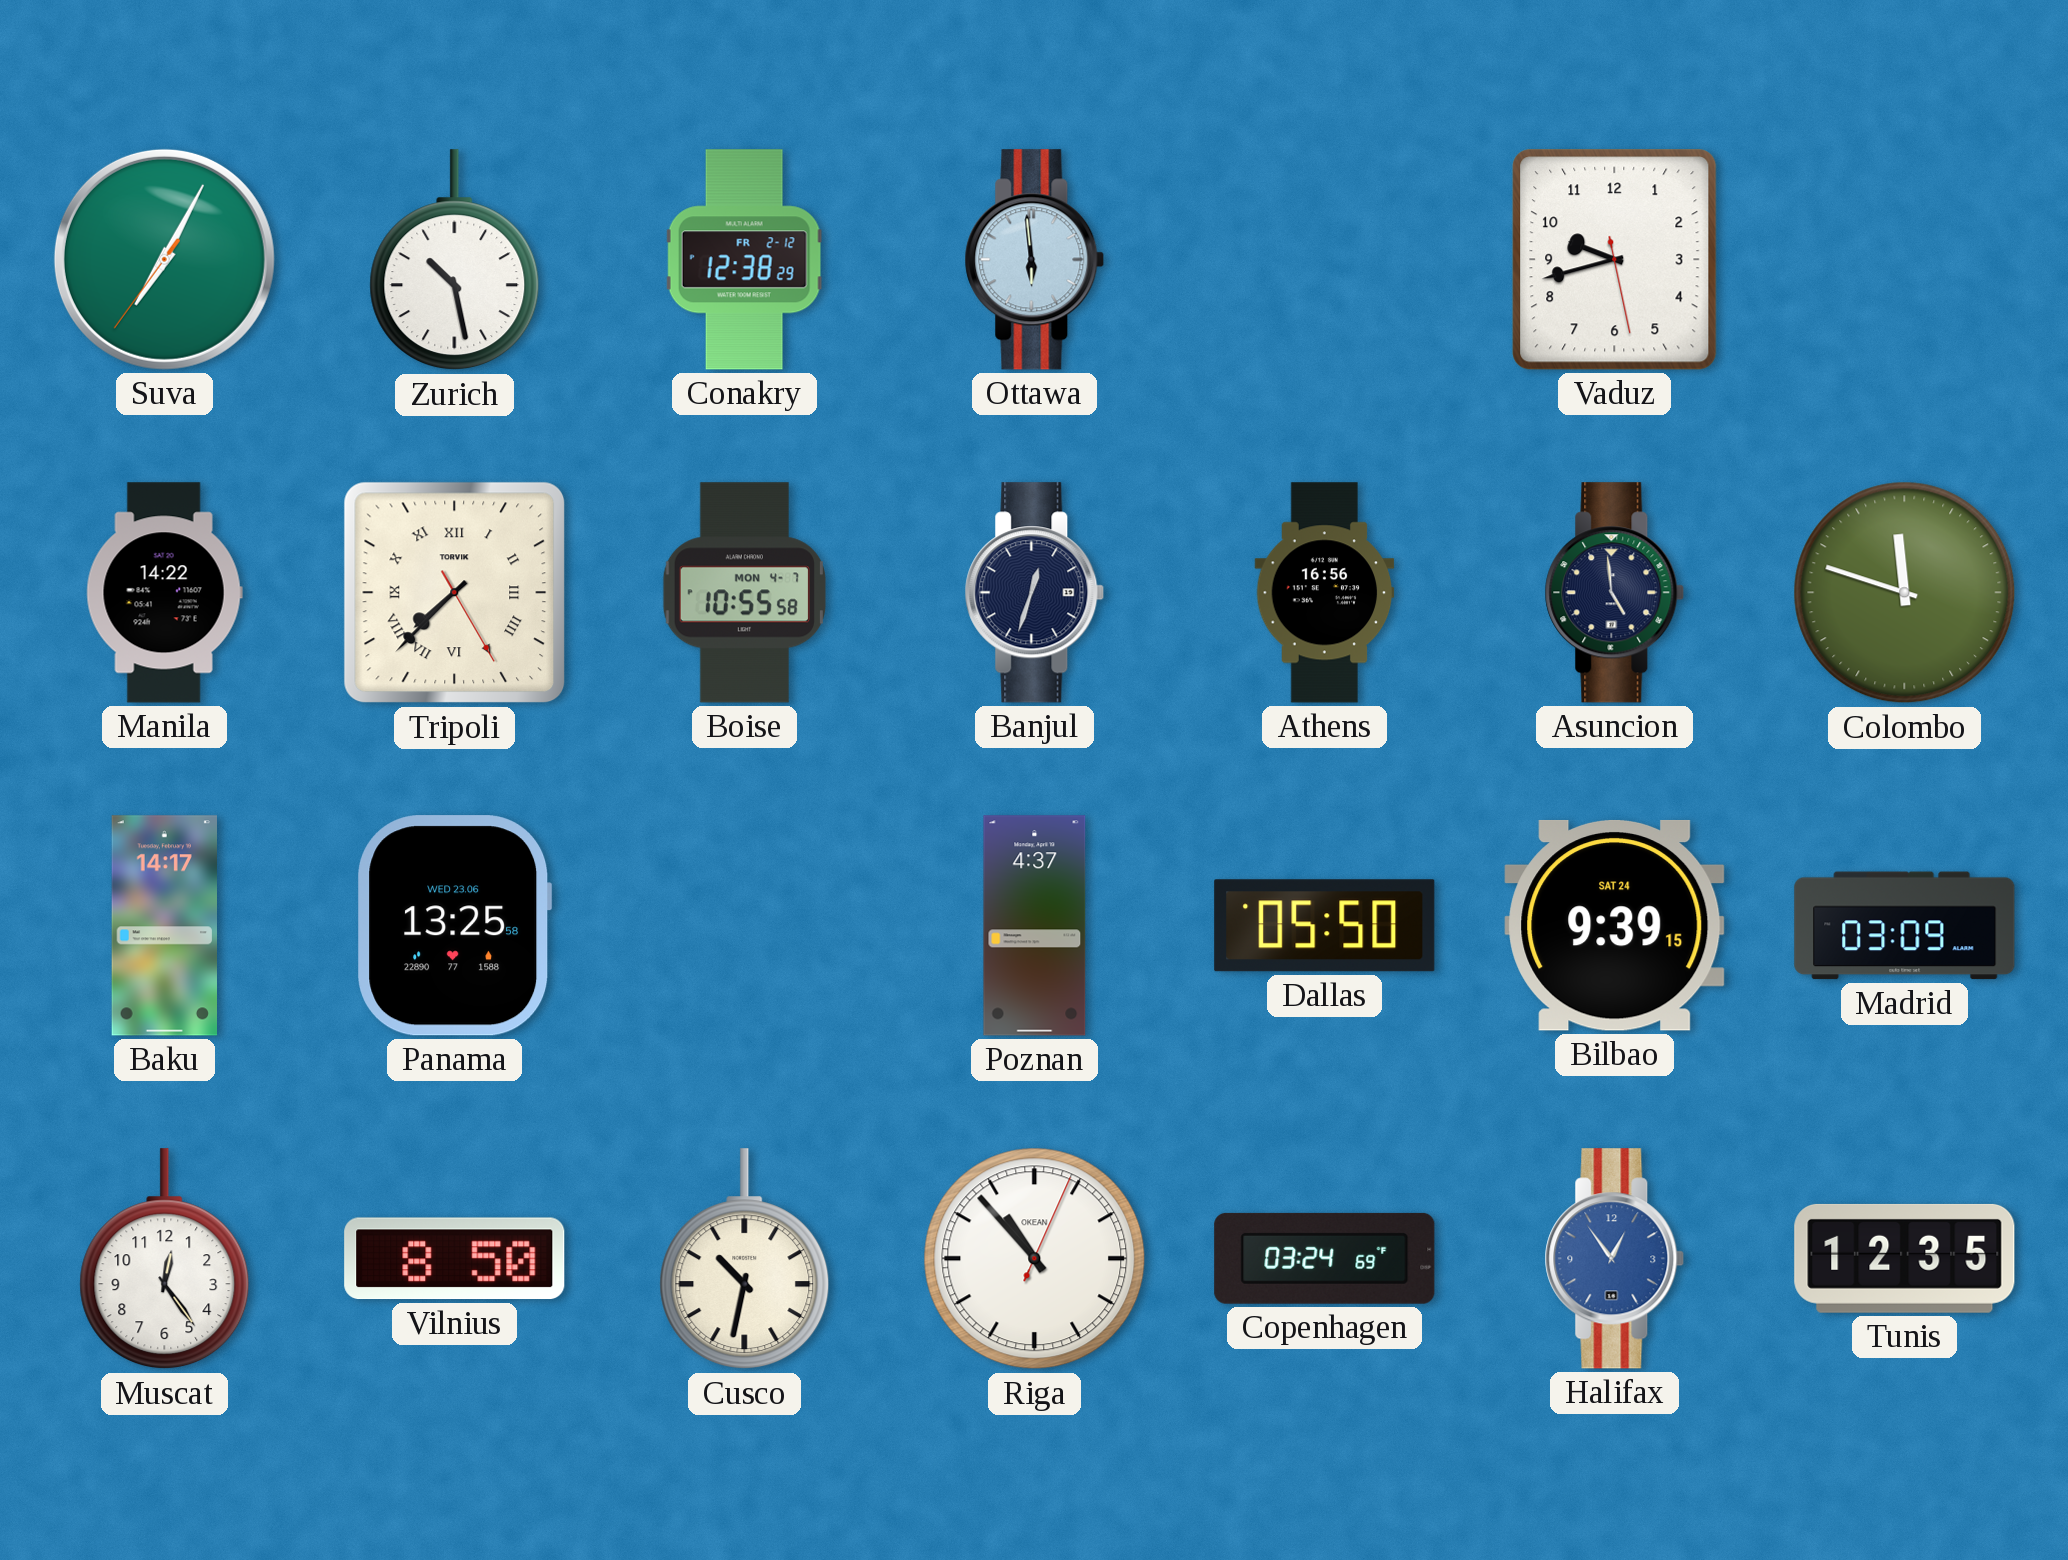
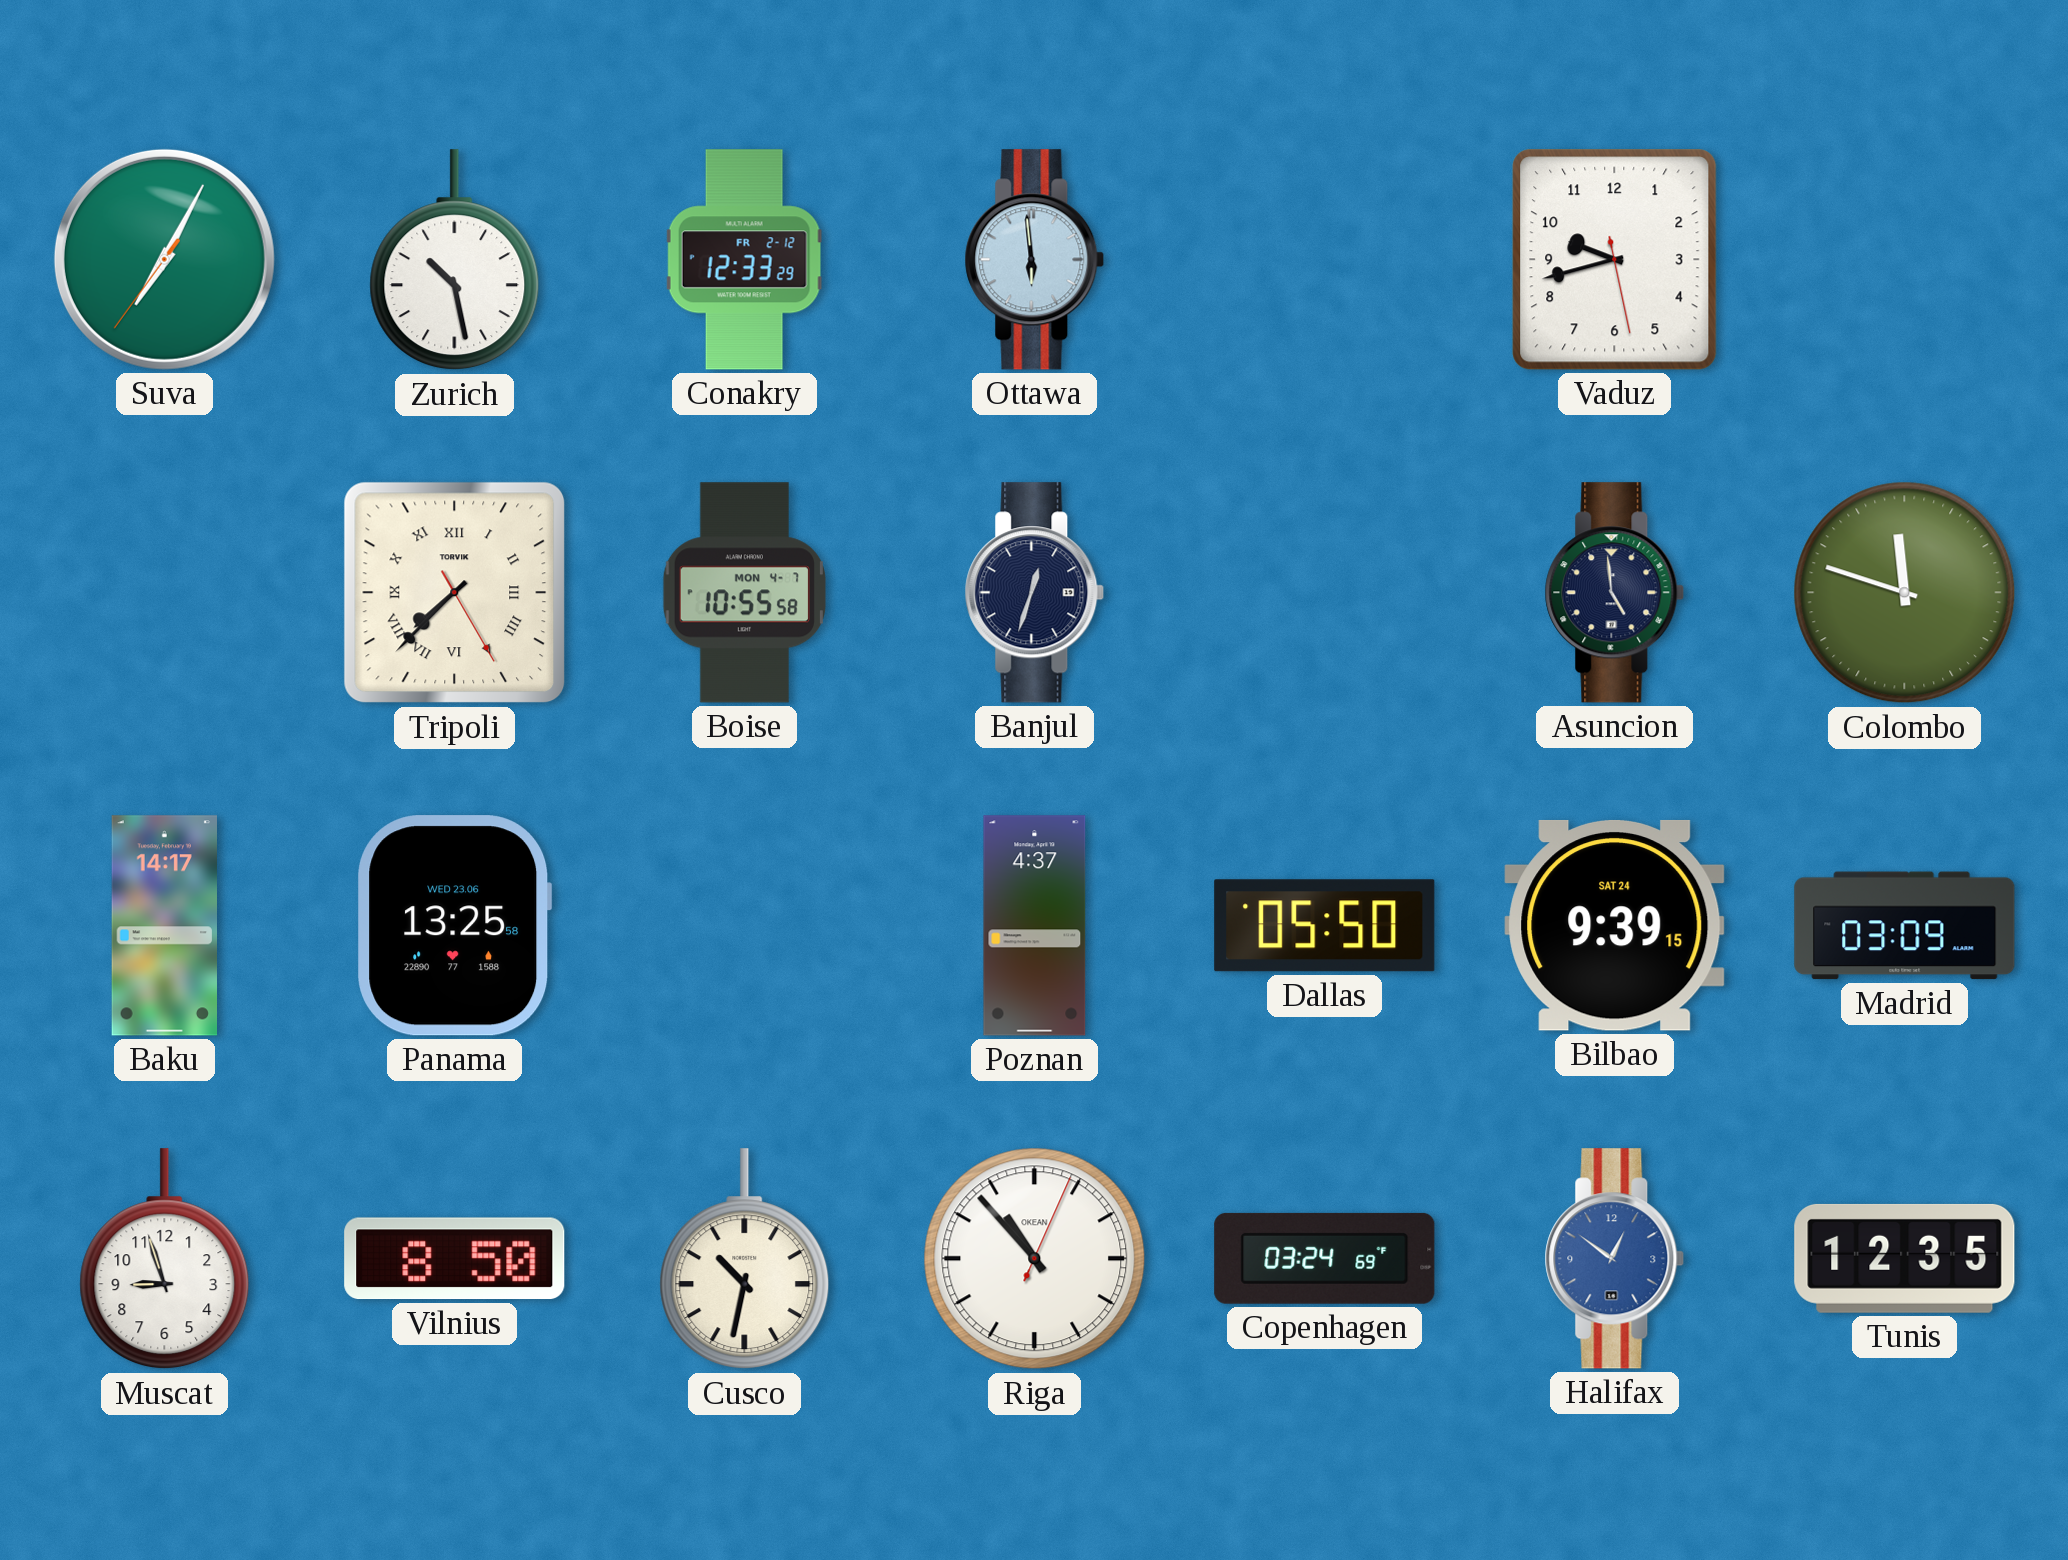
Conakry: 12:38 -> 12:33 (745, 260)
Manila: 14:22 -> none (164, 593)
Athens: 16:56 -> none (1325, 593)
Muscat: 12:24 -> 8:57 (165, 1259)
Halifax: 12:54 -> 12:51 (1615, 1259)
